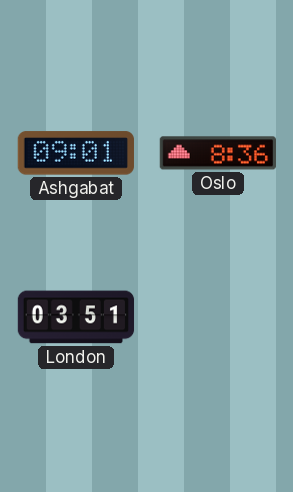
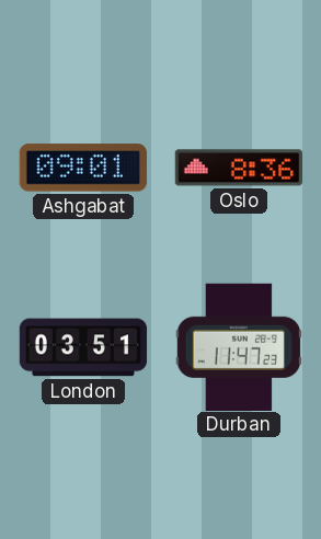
Durban: none -> 11:47 (238, 346)
